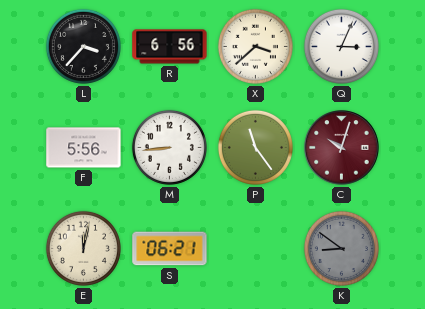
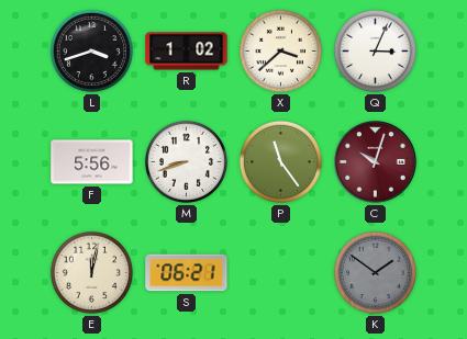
L: 3:37 -> 3:42 (91, 50)
R: 6:56 -> 1:02 (187, 52)
M: 8:44 -> 8:42 (186, 161)
K: 8:51 -> 1:51 (375, 272)
